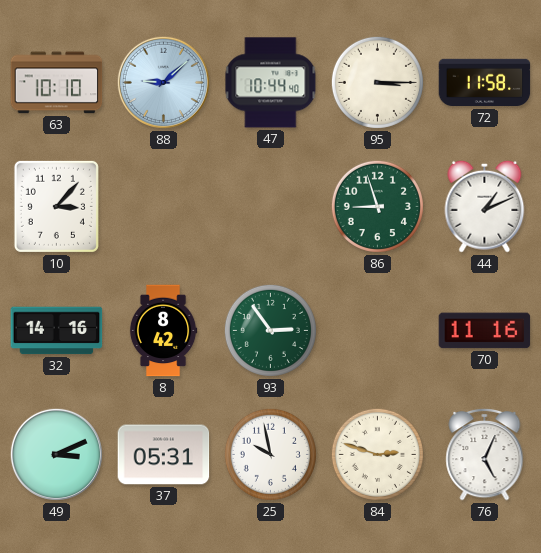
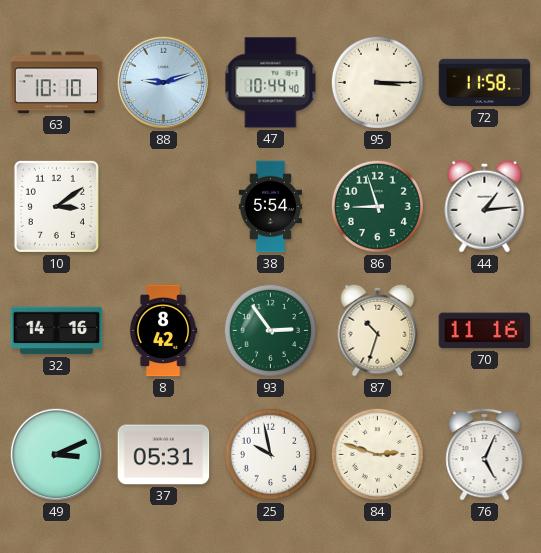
88: 9:08 -> 9:12 (163, 82)
10: 3:07 -> 3:09 (56, 206)
38: none -> 5:54 (270, 207)
44: 1:11 -> 1:14 (485, 206)
87: none -> 10:33 (378, 330)
